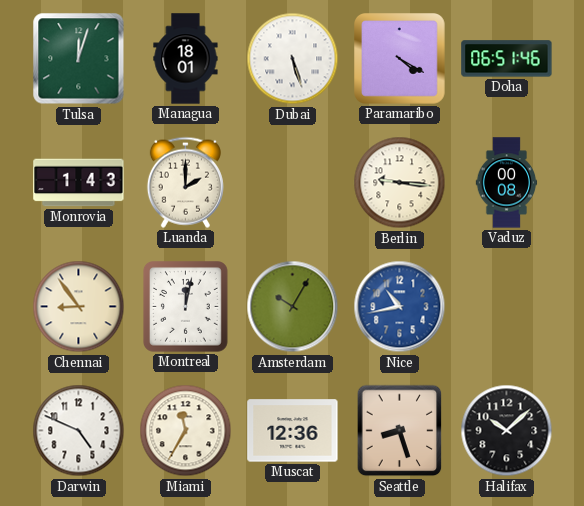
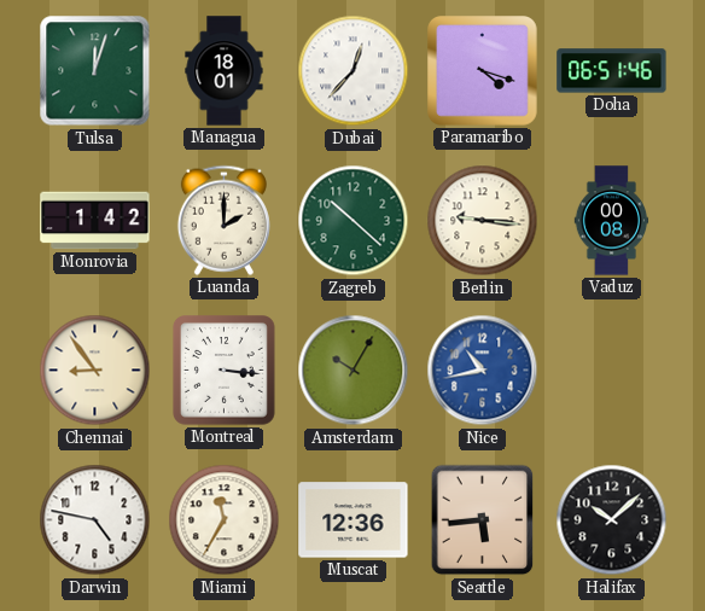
Dubai: 5:27 -> 12:37 (354, 71)
Paramaribo: 4:20 -> 4:18 (483, 71)
Monrovia: 1:43 -> 1:42 (95, 221)
Zagreb: none -> 10:22 (354, 221)
Montreal: 12:02 -> 3:16 (225, 371)
Darwin: 4:49 -> 4:47 (95, 520)
Seattle: 8:27 -> 5:44 (483, 520)
